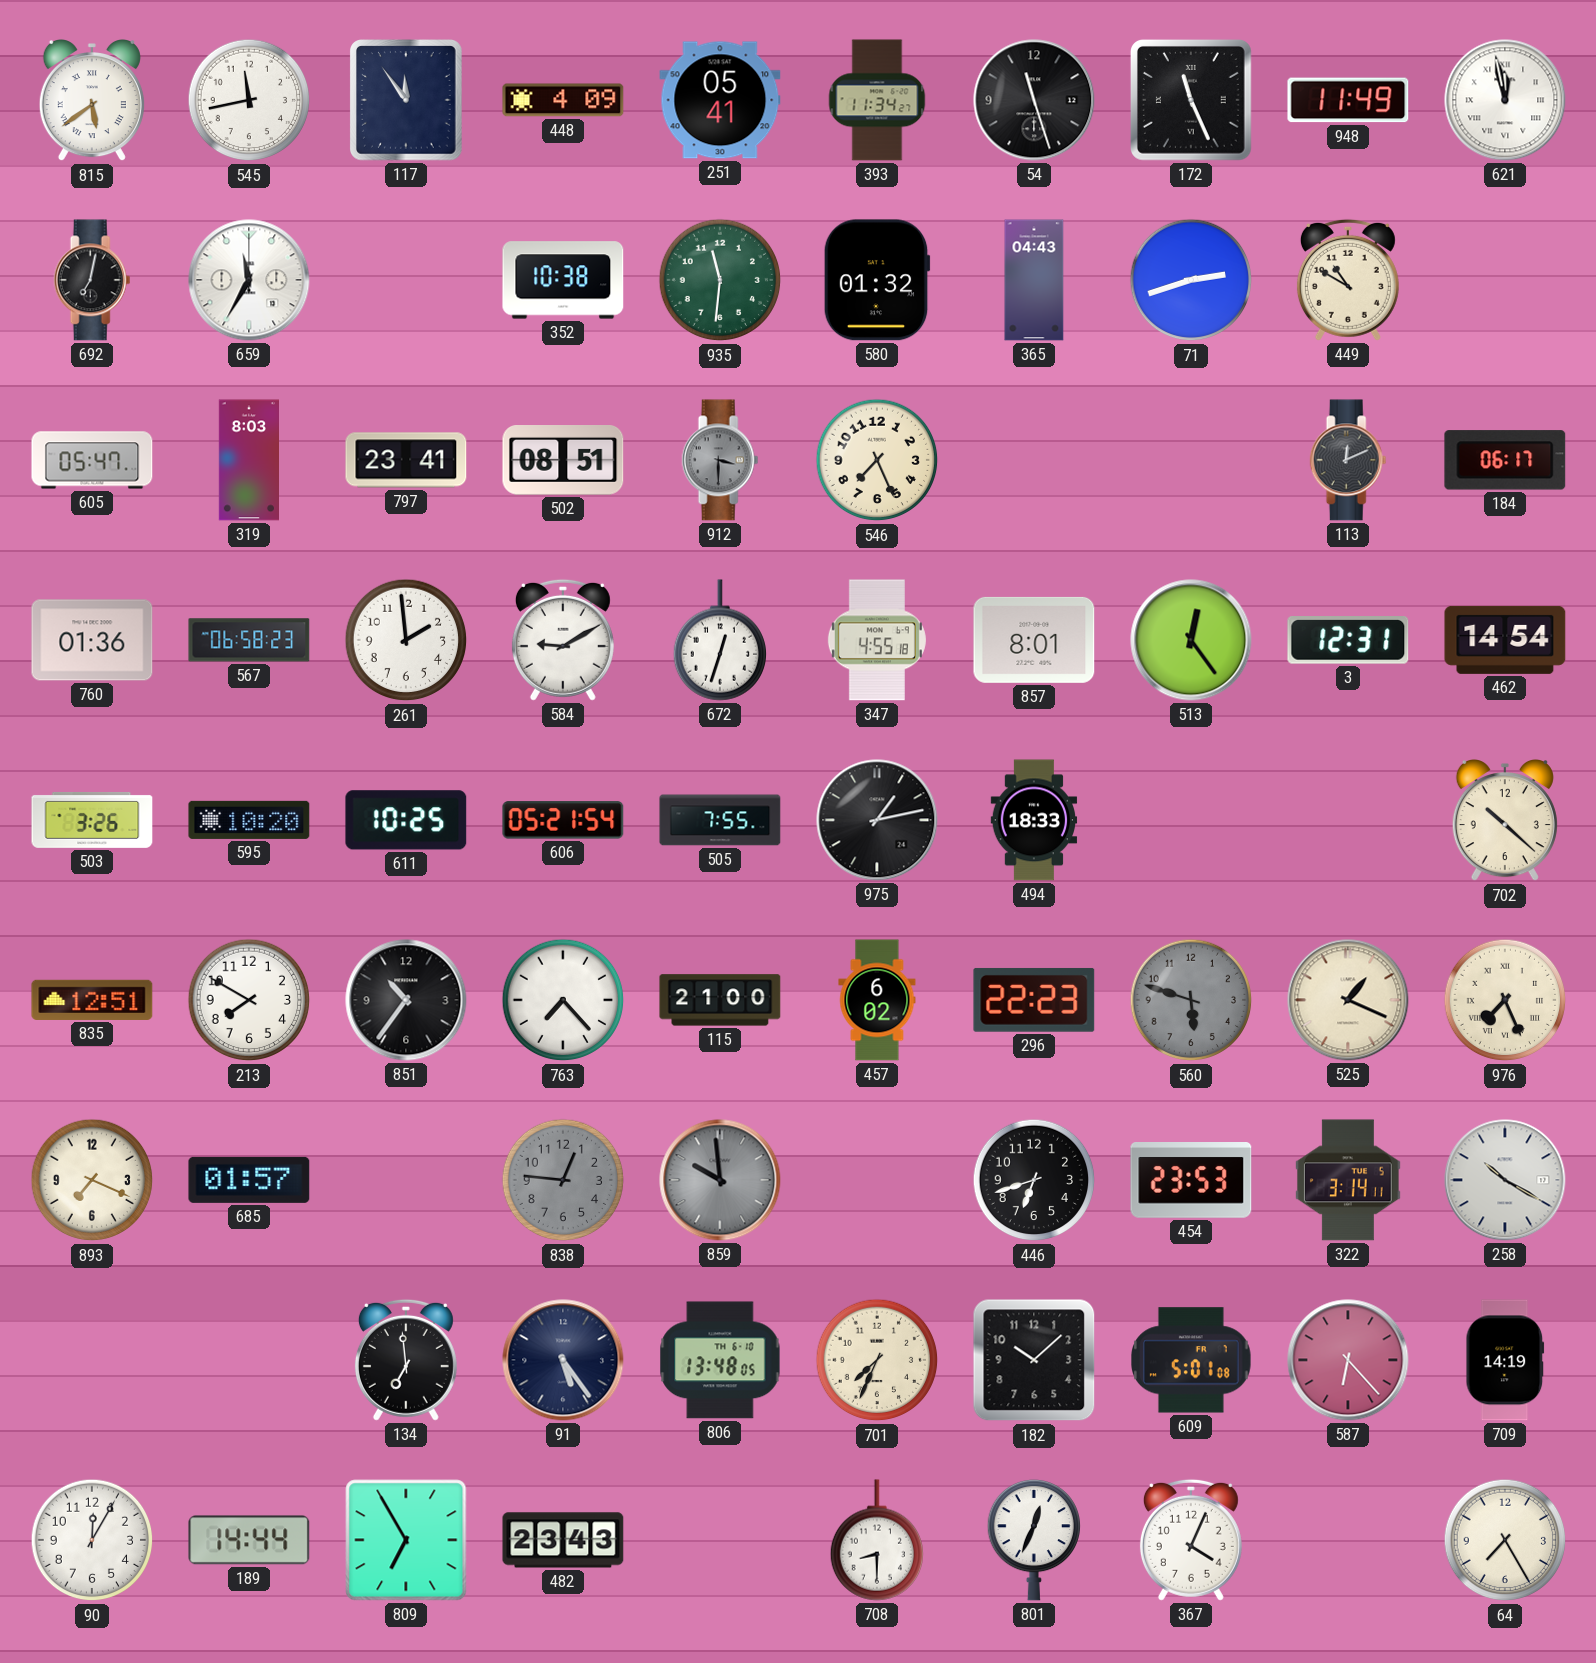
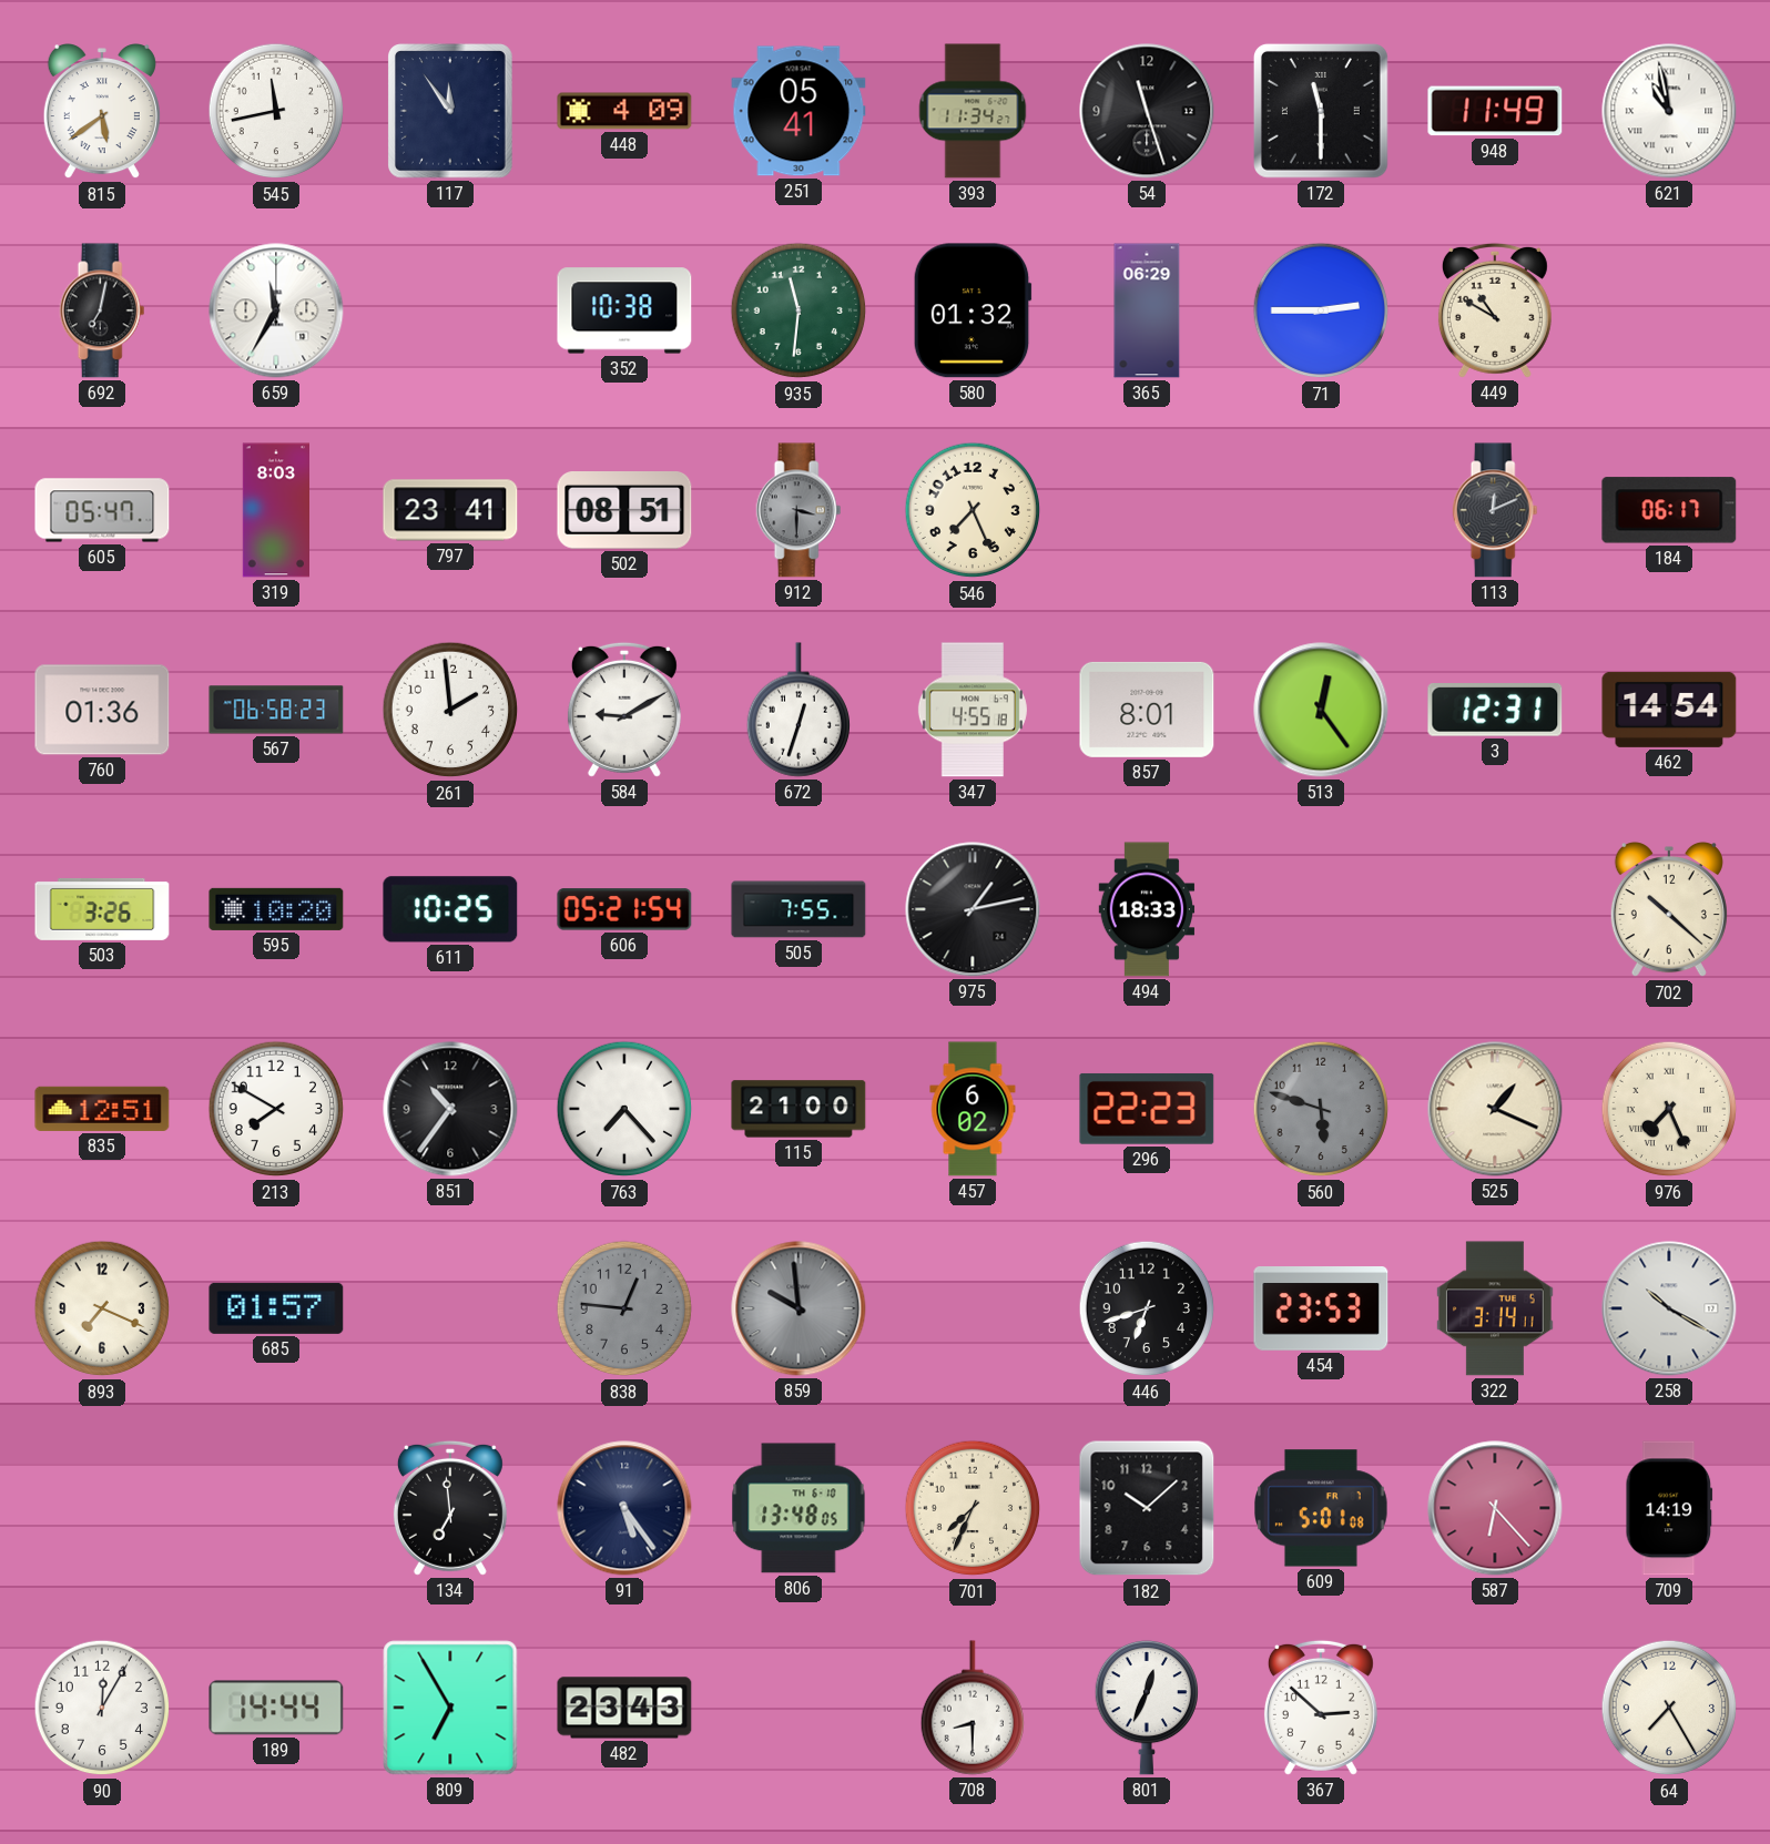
172: 11:26 -> 11:30 (1321, 111)
621: 11:58 -> 10:58 (1669, 111)
365: 04:43 -> 06:29 (1147, 310)
71: 2:42 -> 2:45 (1321, 310)
367: 4:04 -> 2:52 (1321, 1708)
